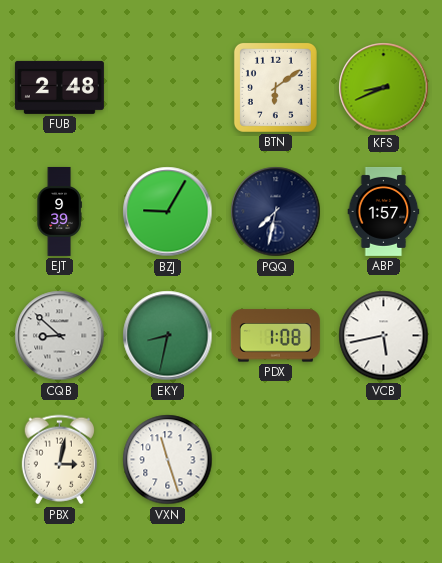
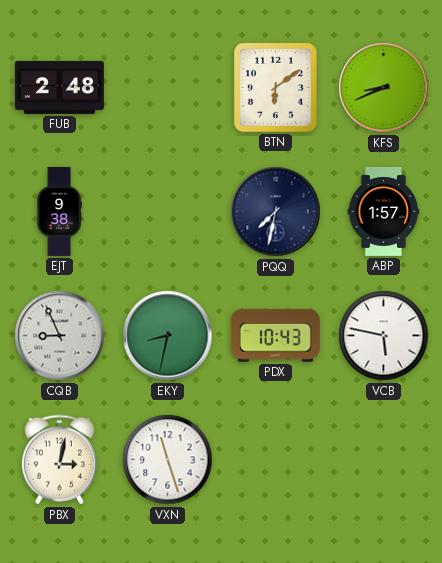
EJT: 9:39 -> 9:38 (59, 211)
BZJ: 9:05 -> none (168, 212)
CQB: 8:52 -> 8:56 (60, 336)
PDX: 1:08 -> 10:43 (275, 336)
VCB: 5:43 -> 5:47 (384, 336)
